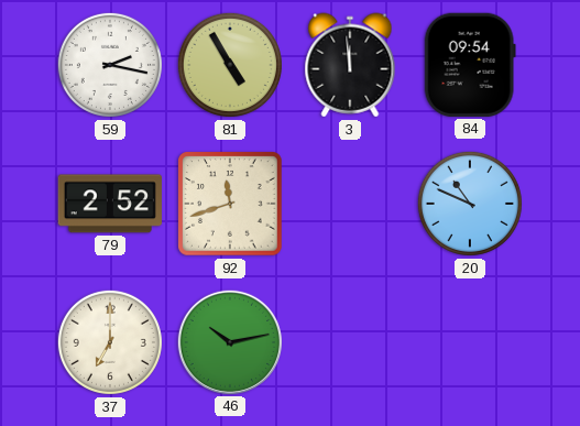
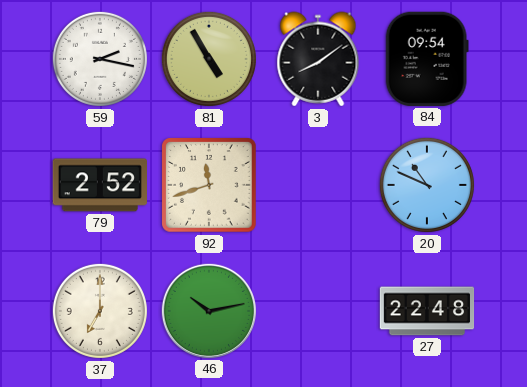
3: 11:59 -> 8:09 (318, 59)
27: none -> 22:48 (427, 311)
